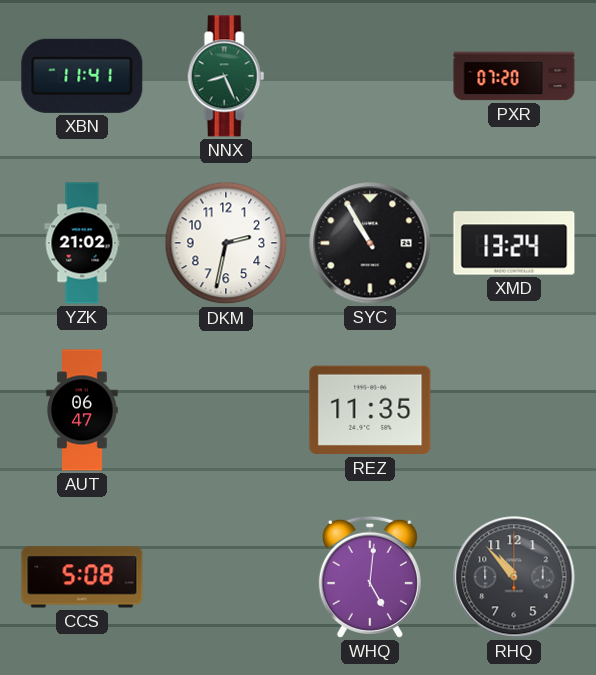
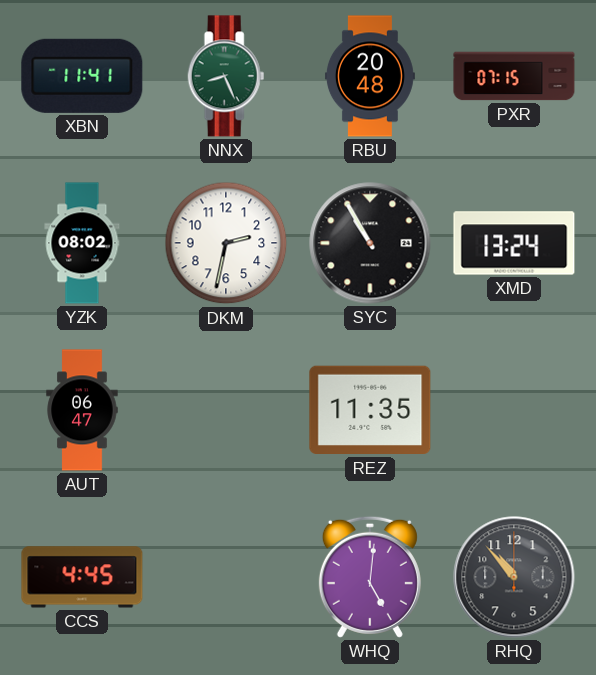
RBU: none -> 20:48 (370, 76)
PXR: 07:20 -> 07:15 (514, 76)
YZK: 21:02 -> 08:02 (82, 243)
CCS: 5:08 -> 4:45 (82, 577)
